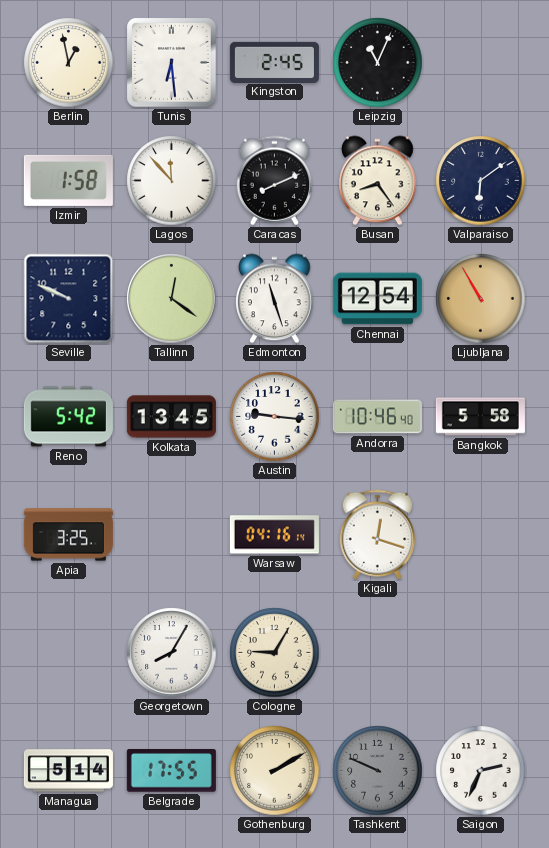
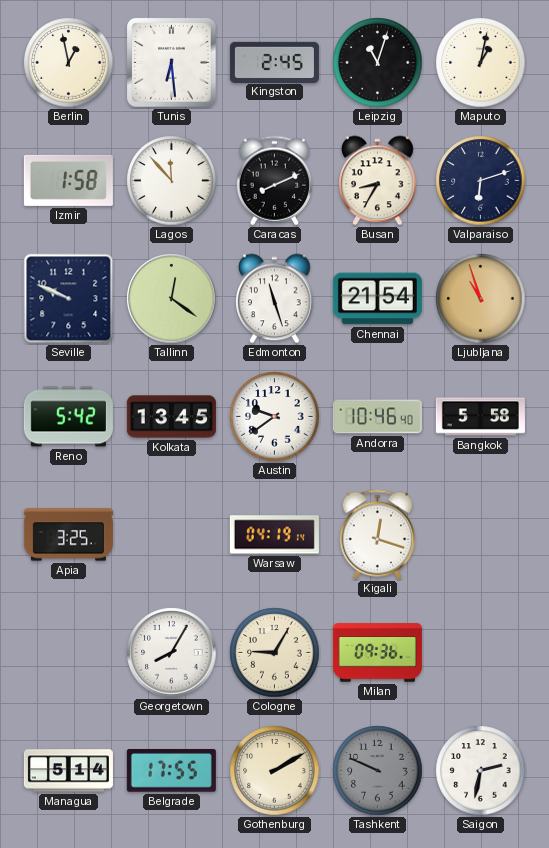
Leipzig: 11:04 -> 11:03 (378, 63)
Maputo: none -> 1:02 (481, 63)
Busan: 8:24 -> 8:35 (378, 181)
Valparaiso: 6:09 -> 6:12 (481, 181)
Chennai: 12:54 -> 21:54 (377, 299)
Ljubljana: 10:55 -> 10:57 (481, 299)
Austin: 9:16 -> 9:39 (275, 417)
Warsaw: 04:16 -> 04:19 (274, 535)
Milan: none -> 09:36 (377, 653)
Saigon: 2:34 -> 2:32 (481, 771)
